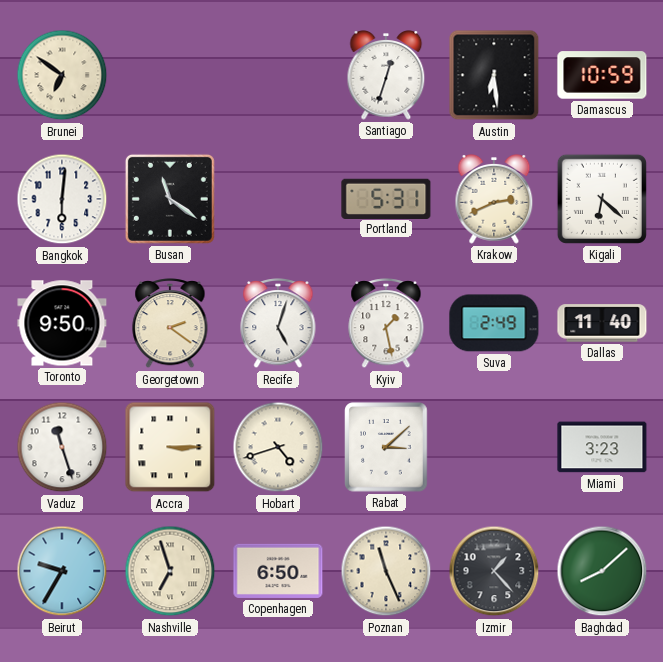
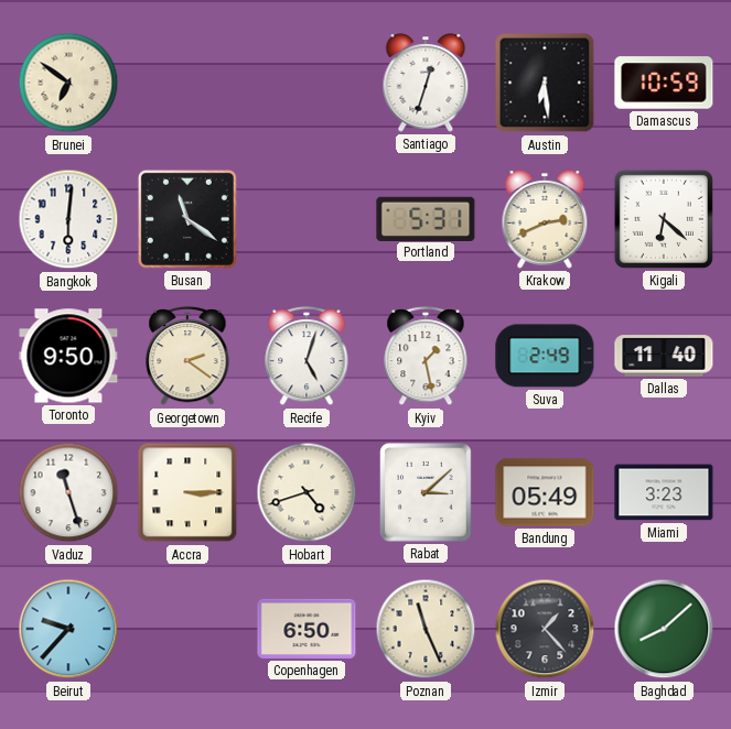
Bandung: none -> 05:49 (545, 492)
Beirut: 9:35 -> 9:37 (68, 629)
Nashville: 6:57 -> none (170, 571)
